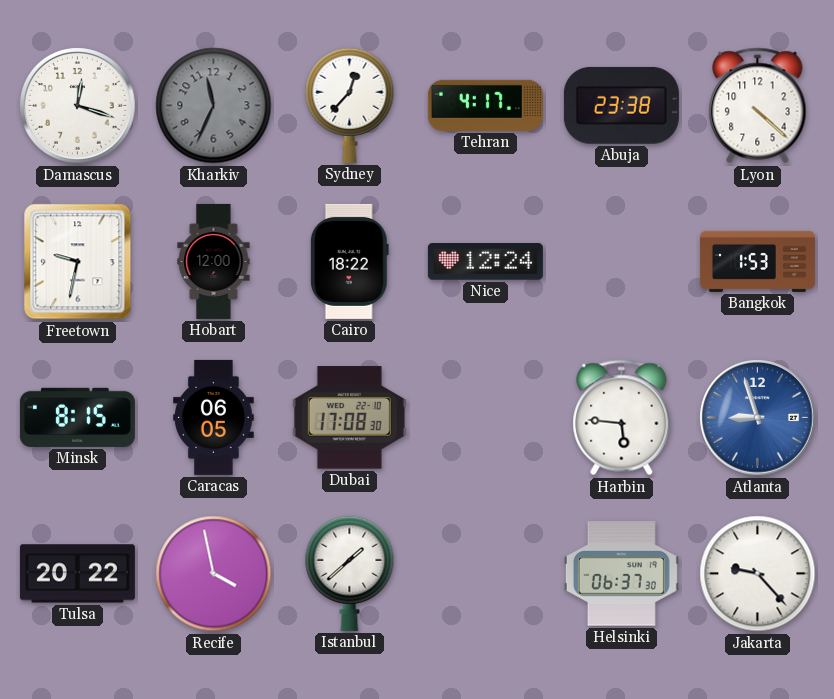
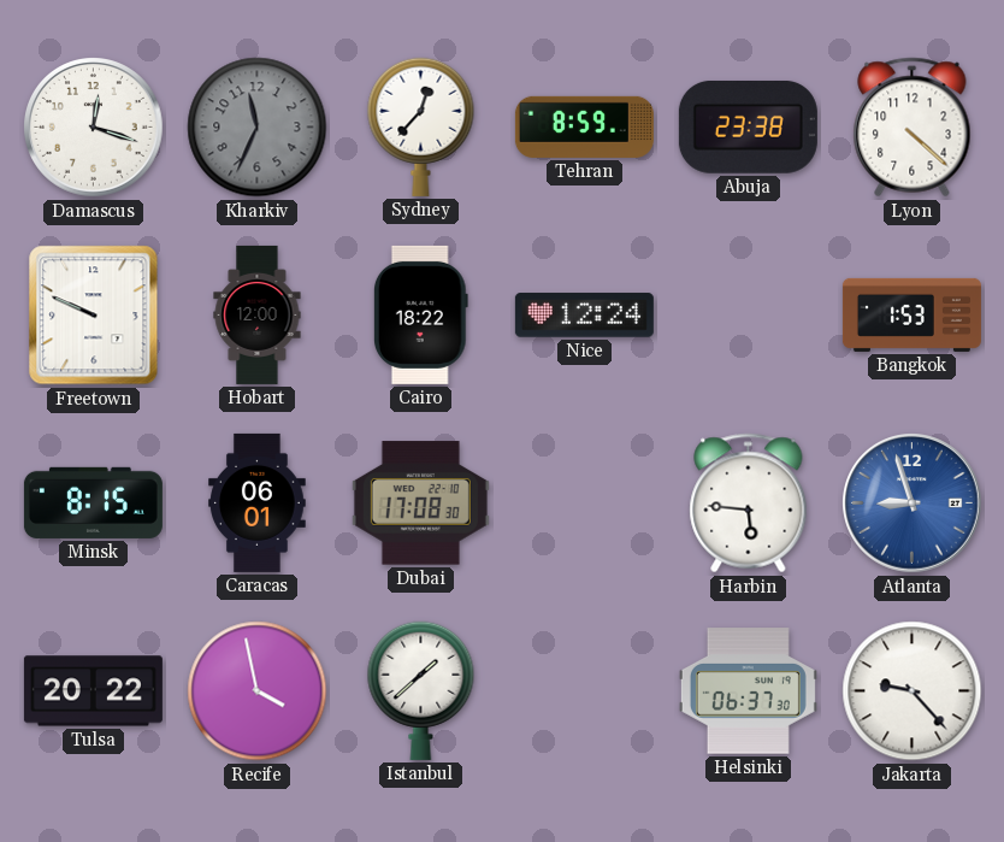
Tehran: 4:17 -> 8:59 (584, 126)
Freetown: 9:32 -> 9:49 (94, 316)
Caracas: 06:05 -> 06:01 (258, 502)
